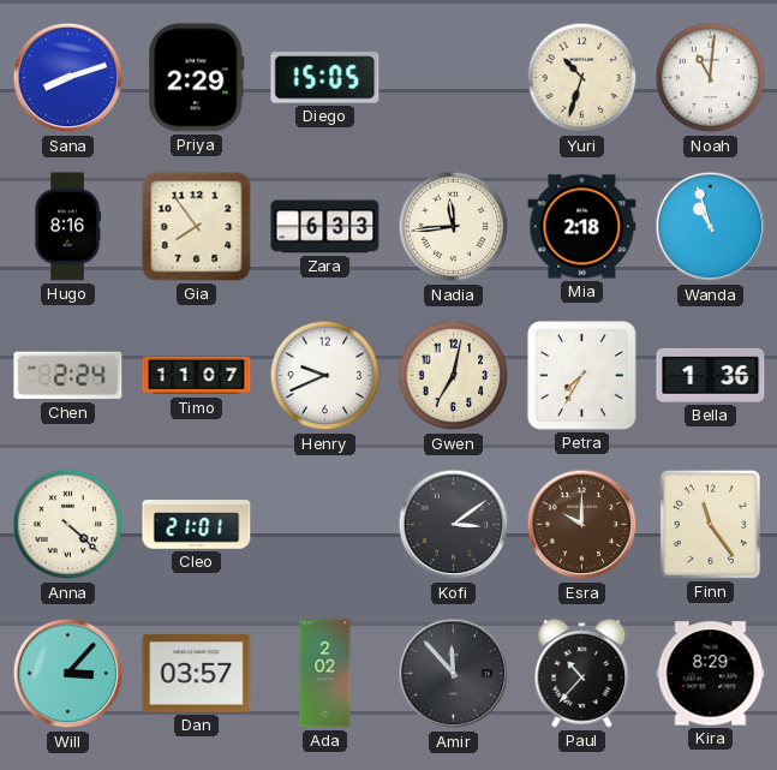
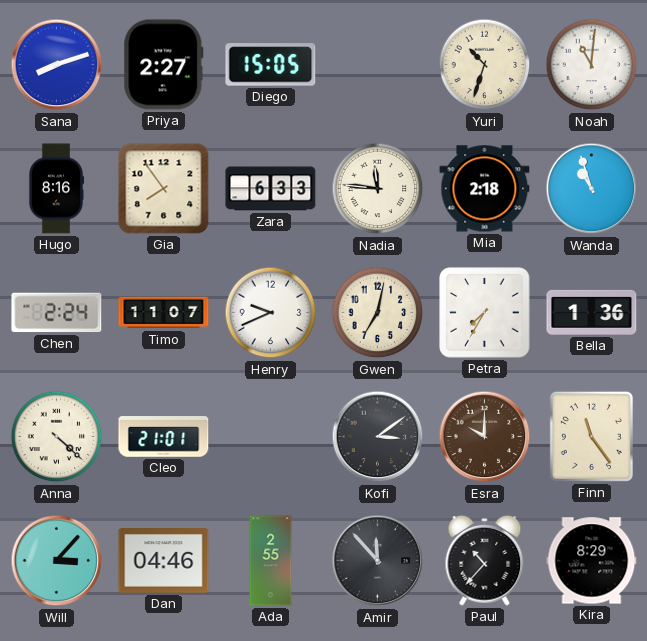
Priya: 2:29 -> 2:27 (164, 65)
Nadia: 11:44 -> 11:46 (378, 189)
Dan: 03:57 -> 04:46 (164, 561)
Ada: 2:02 -> 2:55 (271, 561)
